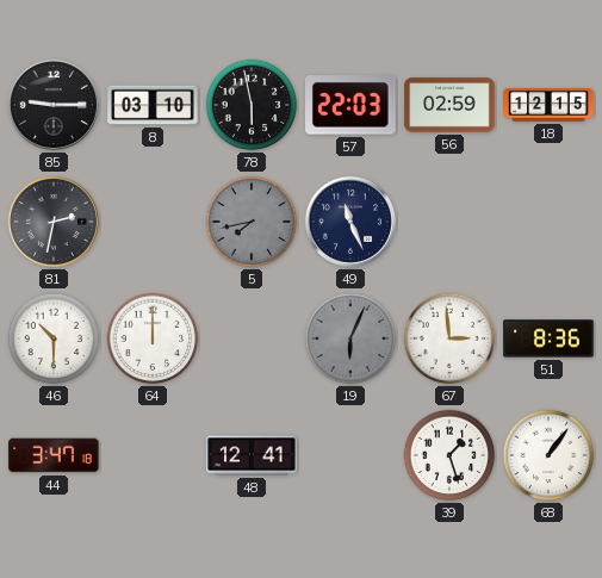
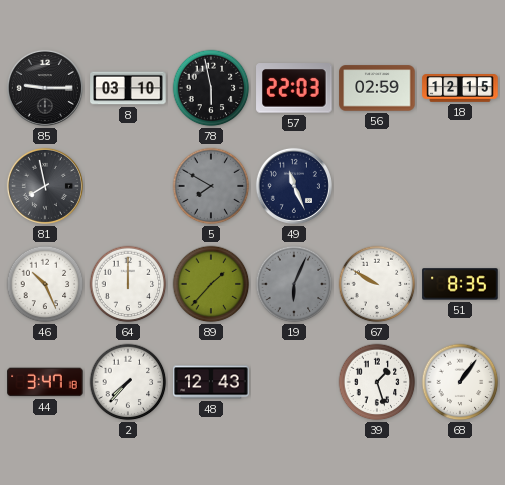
81: 2:32 -> 7:58 (45, 186)
5: 7:43 -> 7:50 (211, 186)
46: 10:30 -> 10:26 (45, 284)
89: none -> 1:37 (211, 284)
67: 2:59 -> 9:50 (377, 284)
51: 8:36 -> 8:35 (460, 284)
2: none -> 7:37 (128, 382)
48: 12:41 -> 12:43 (211, 382)
